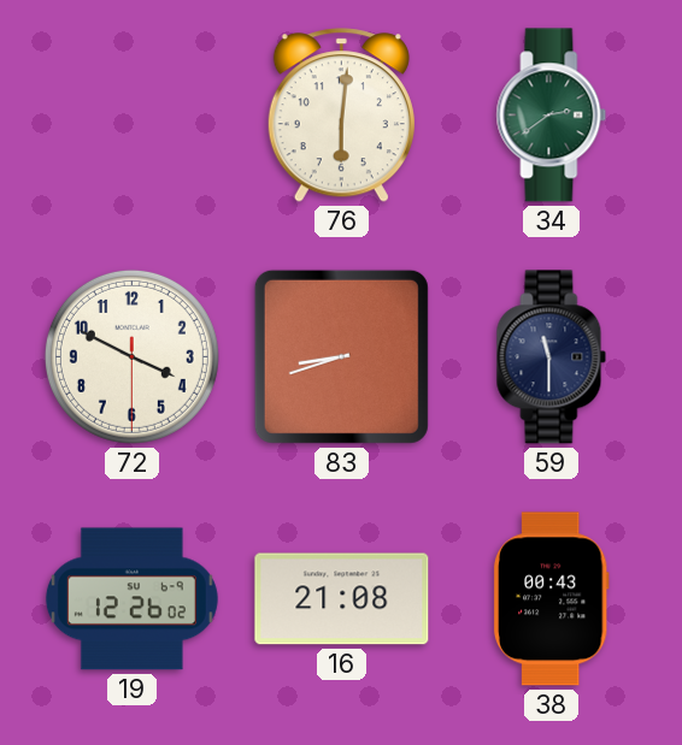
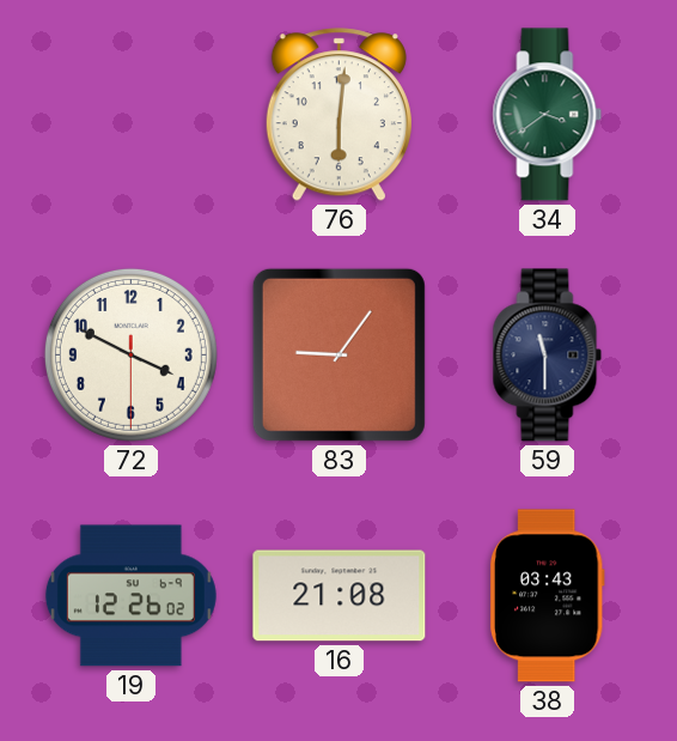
34: 2:39 -> 3:39 (548, 115)
83: 8:42 -> 9:06 (338, 354)
38: 00:43 -> 03:43 (547, 596)
